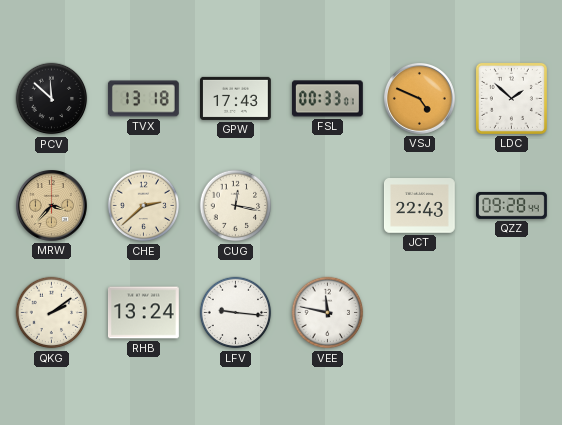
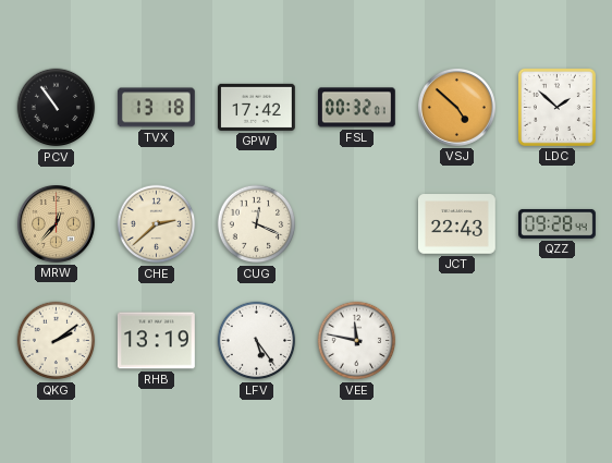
PCV: 11:52 -> 10:54 (57, 108)
GPW: 17:43 -> 17:42 (257, 107)
FSL: 00:33 -> 00:32 (356, 108)
VSJ: 4:49 -> 4:52 (457, 108)
MRW: 3:37 -> 12:37 (57, 224)
CUG: 12:17 -> 12:19 (257, 224)
RHB: 13:24 -> 13:19 (156, 341)
LFV: 9:16 -> 5:24 (257, 341)
